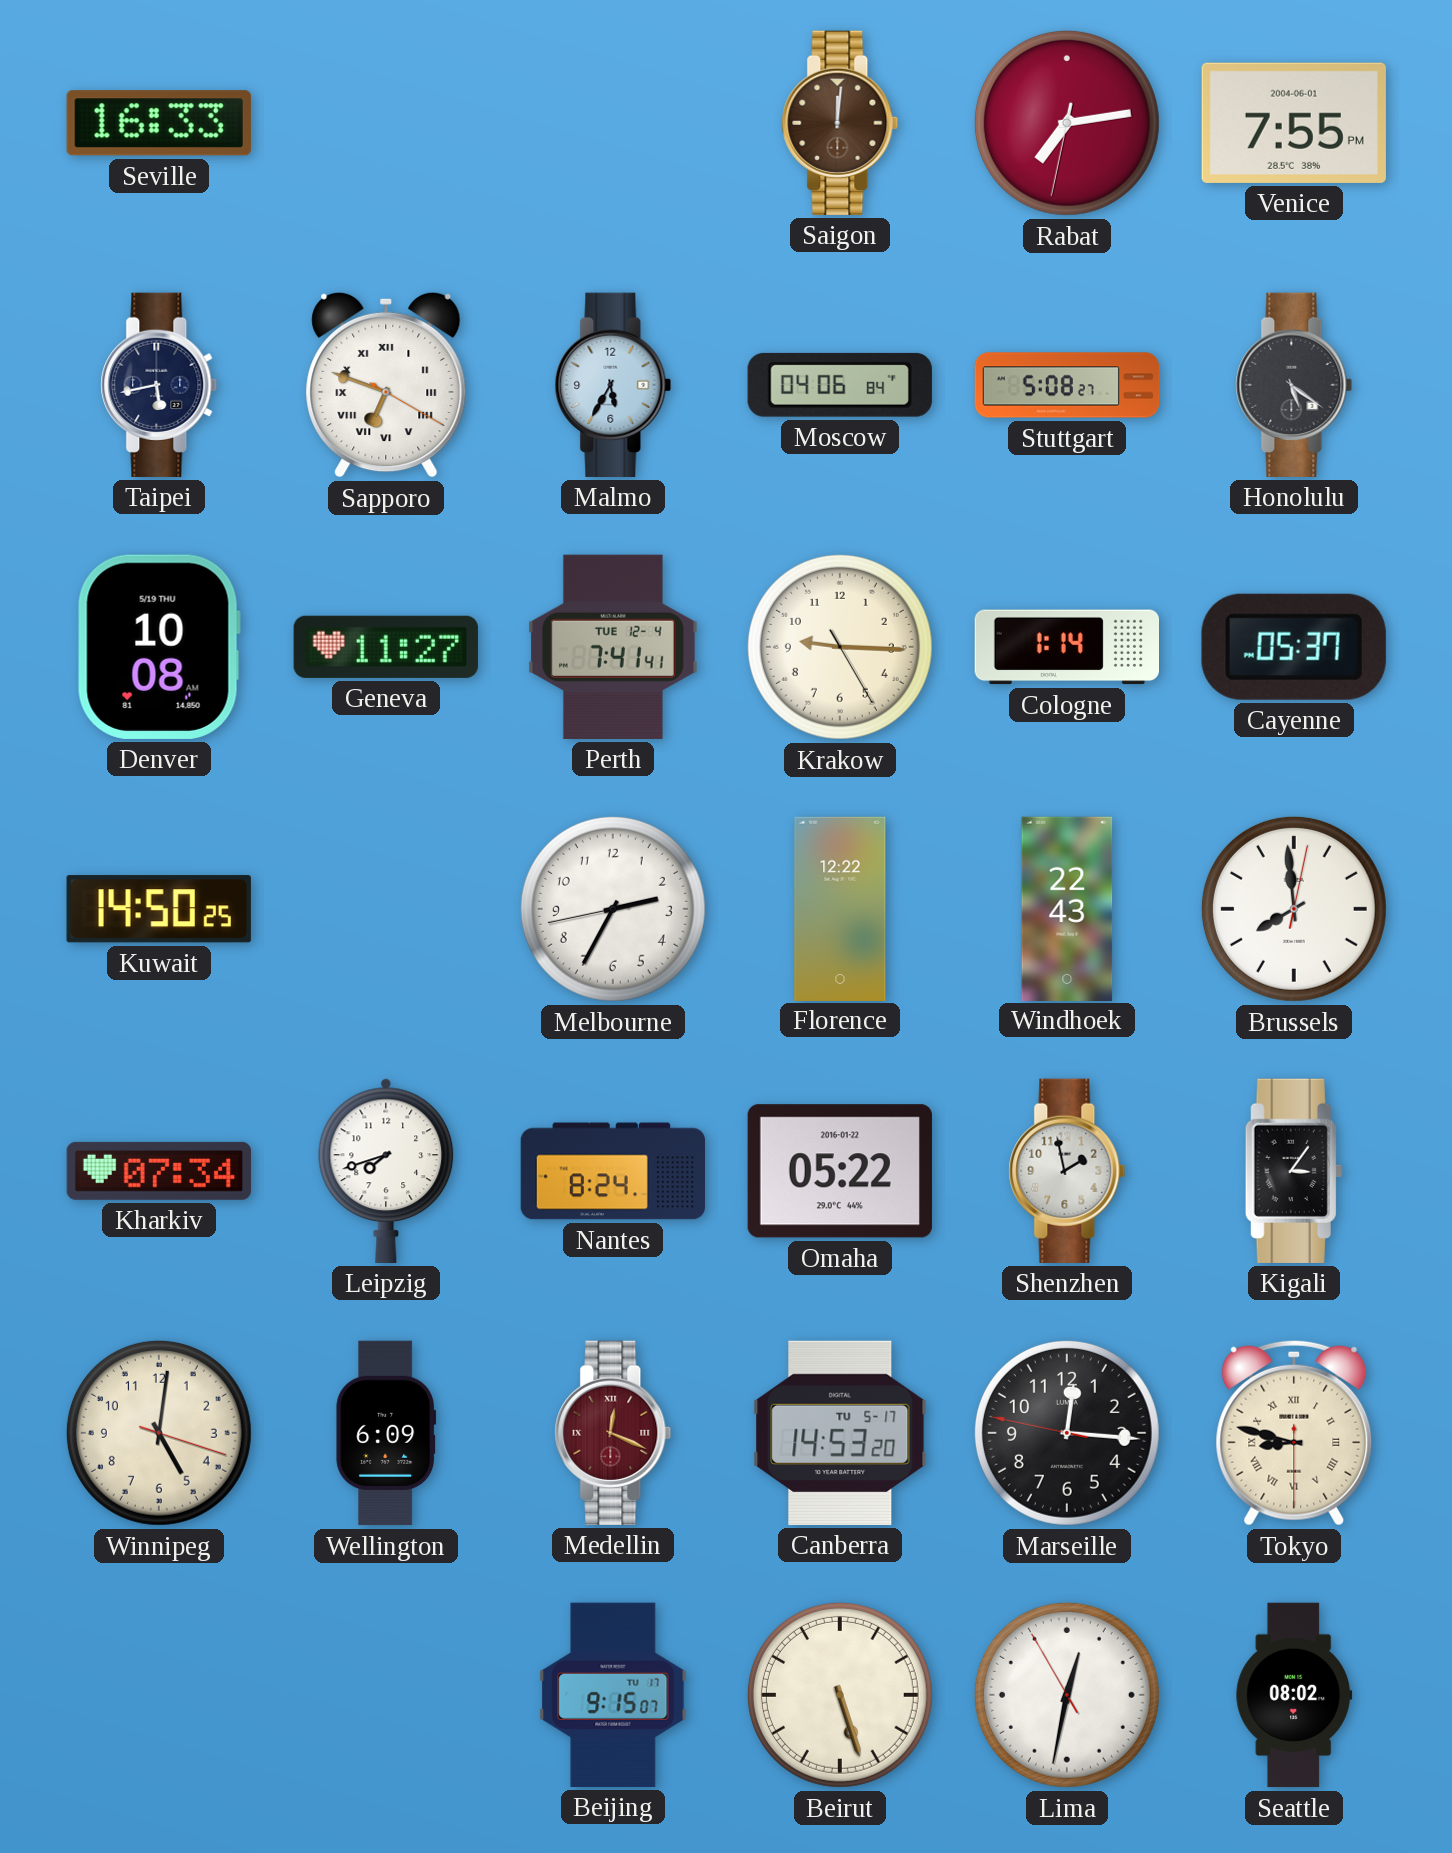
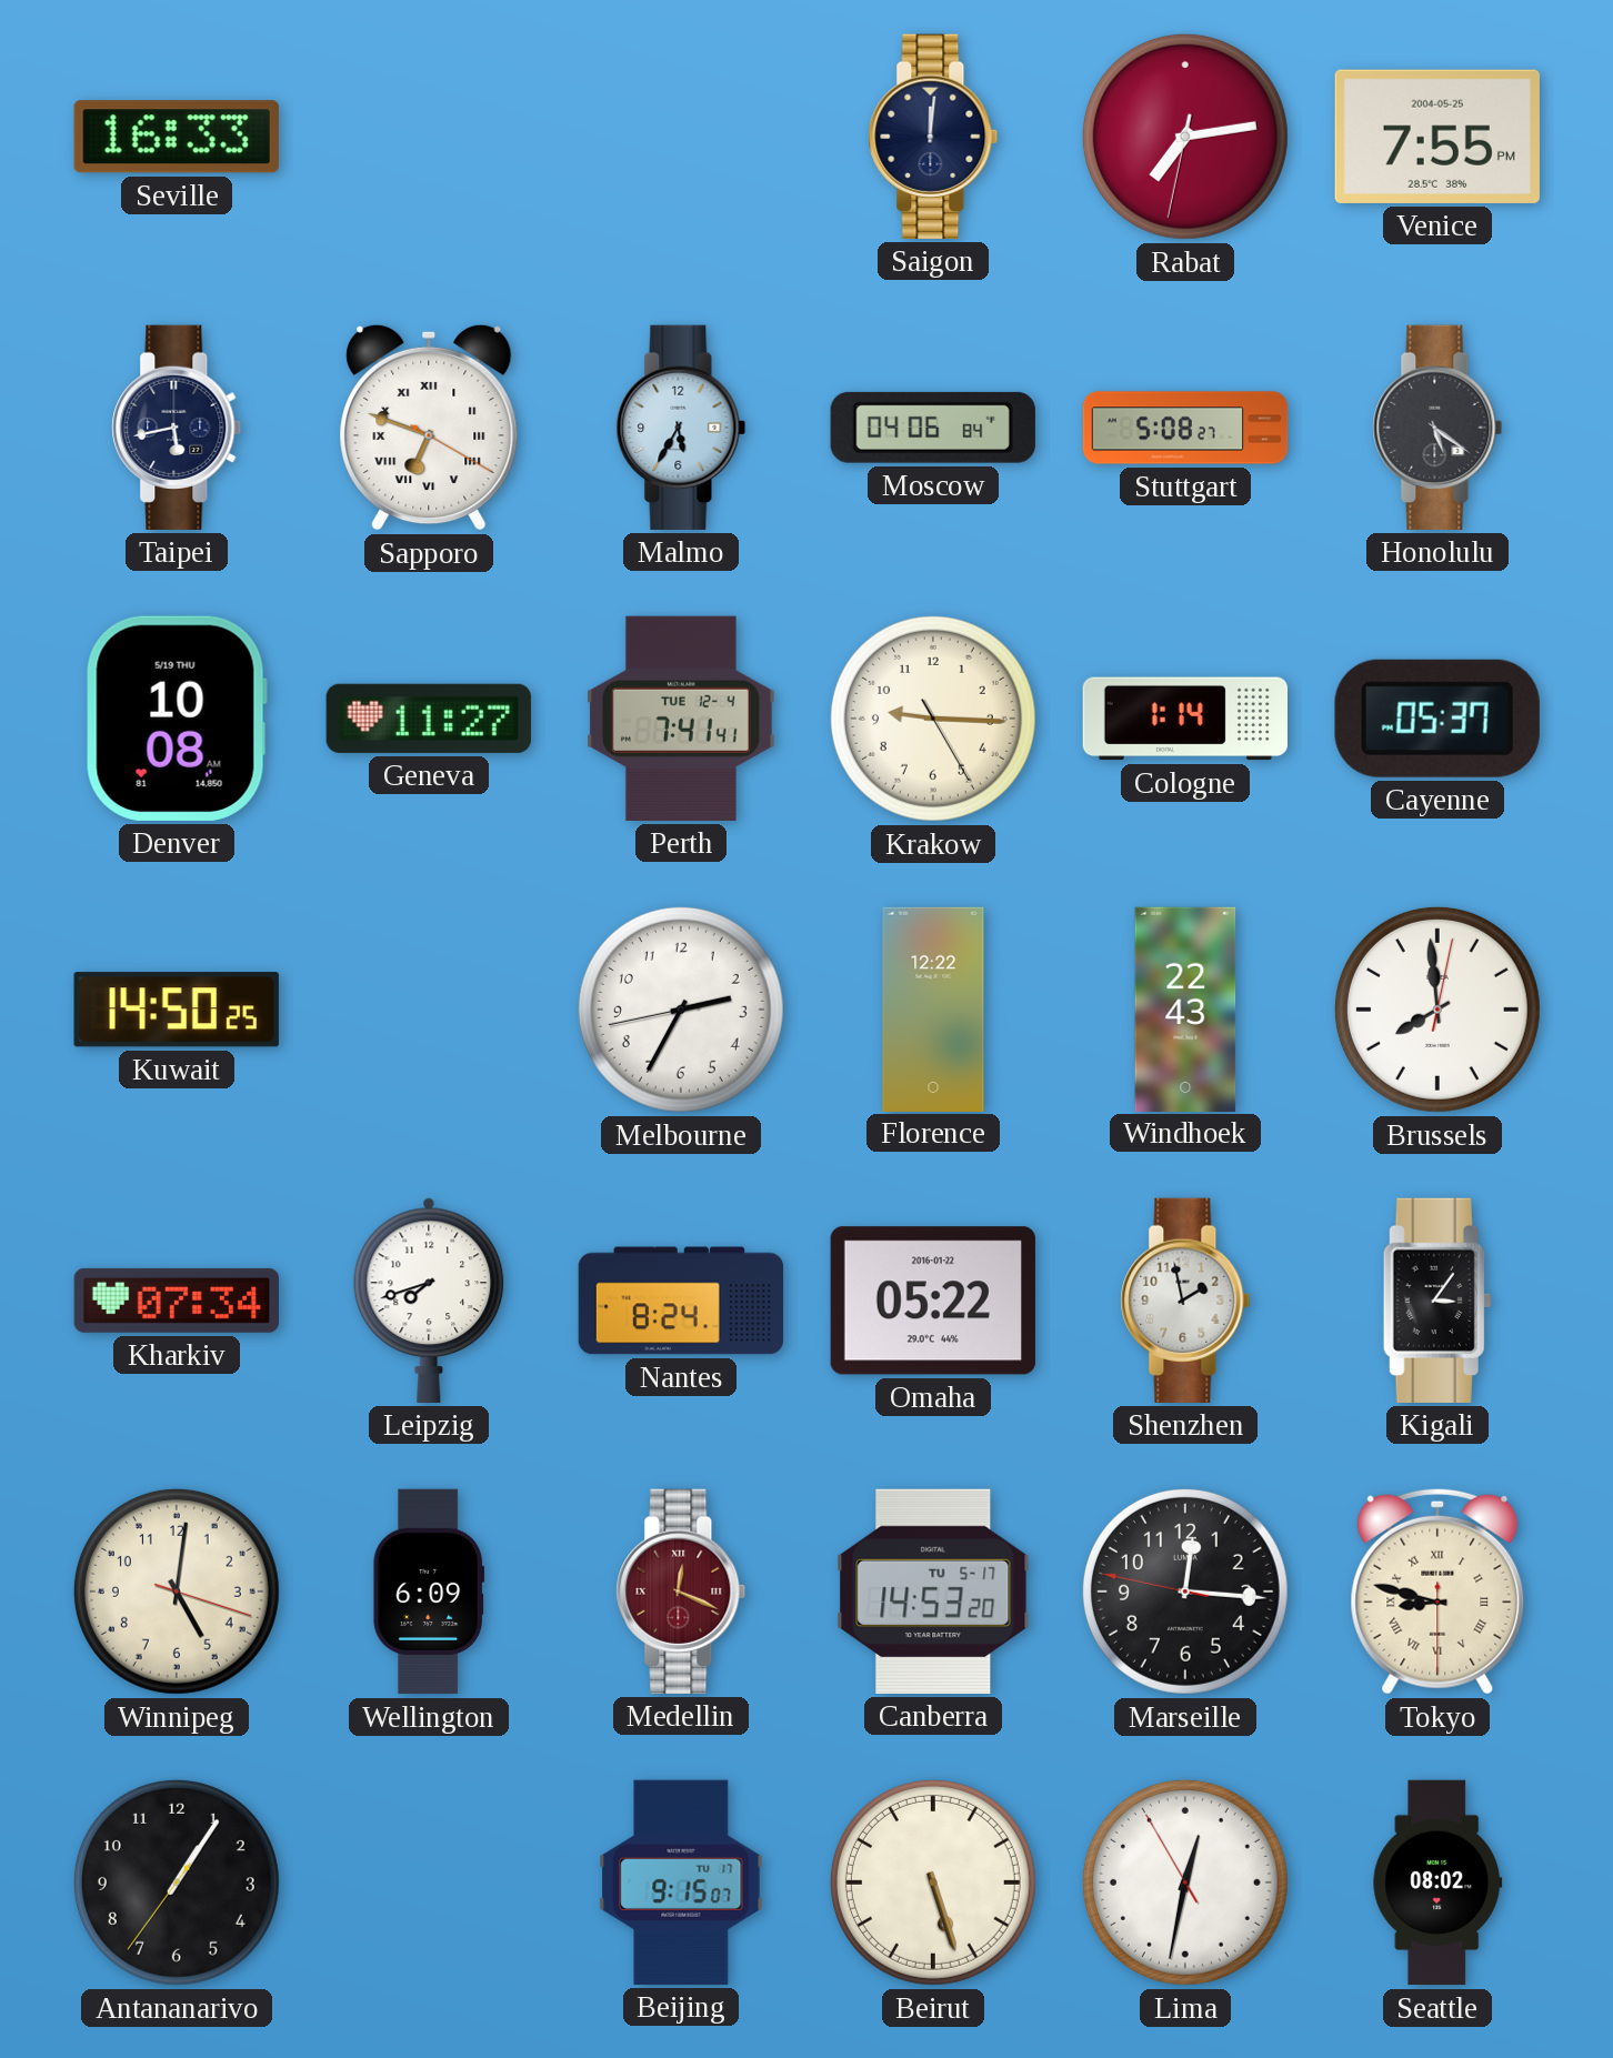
Saigon dial: brown -> navy (933, 137)
Venice date: 2004-06-01 -> 2004-05-25 (1437, 137)
Antananarivo: none -> 1:05 (177, 1883)
